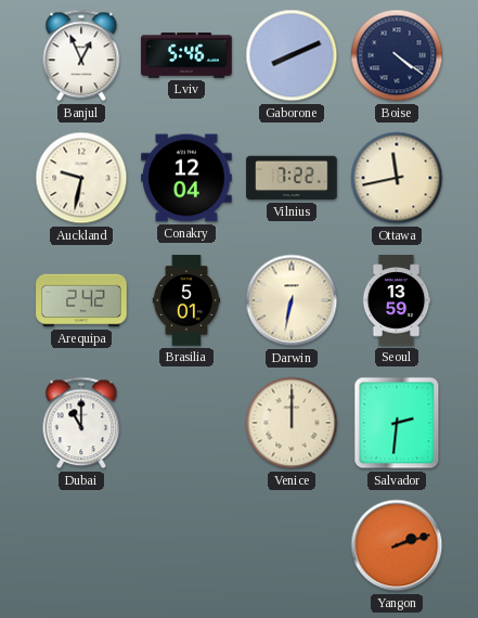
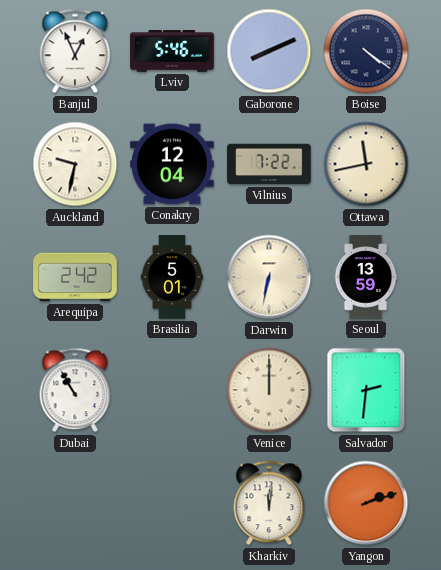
Dubai: 11:00 -> 10:55 (75, 390)
Kharkiv: none -> 12:01 (269, 503)
